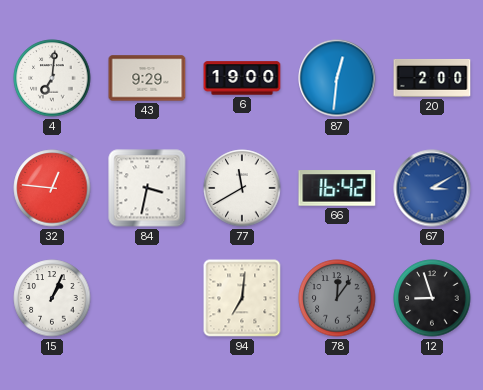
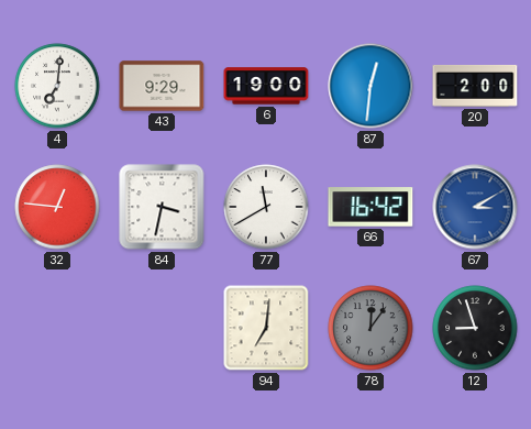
15: 1:04 -> none (52, 298)
